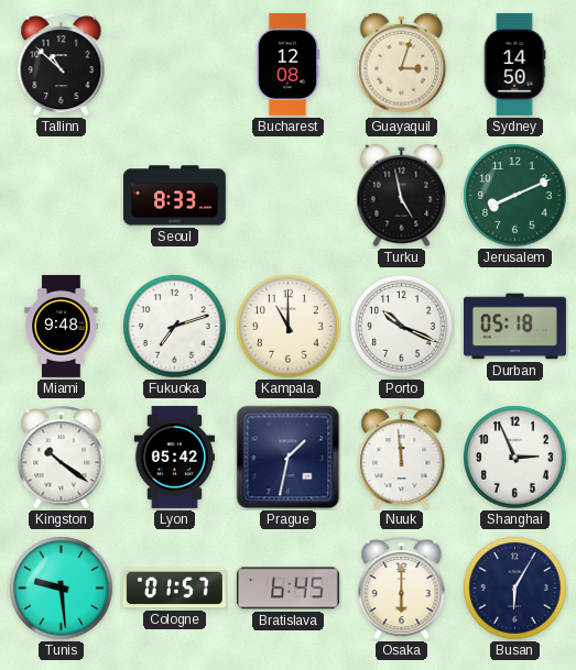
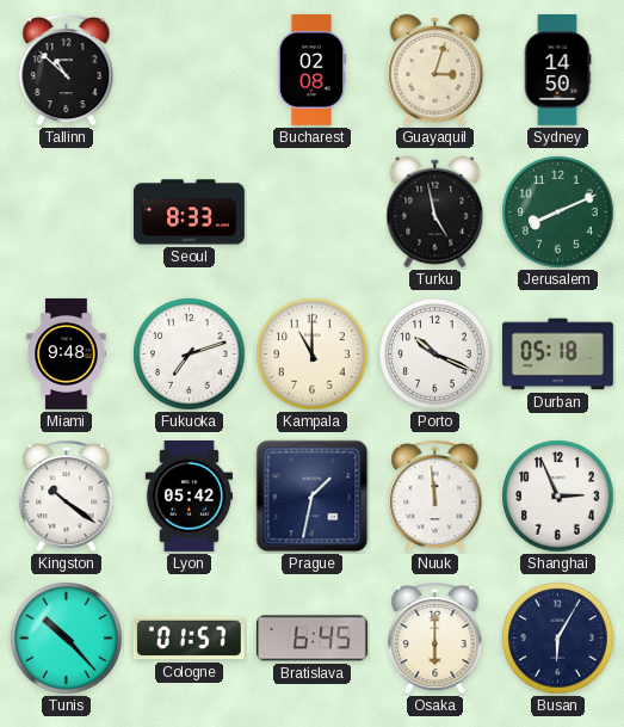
Bucharest: 12:08 -> 02:08 (311, 69)
Tunis: 9:29 -> 10:23 (67, 639)
